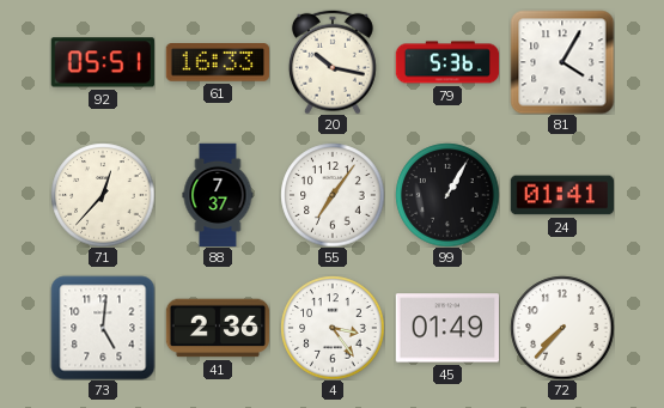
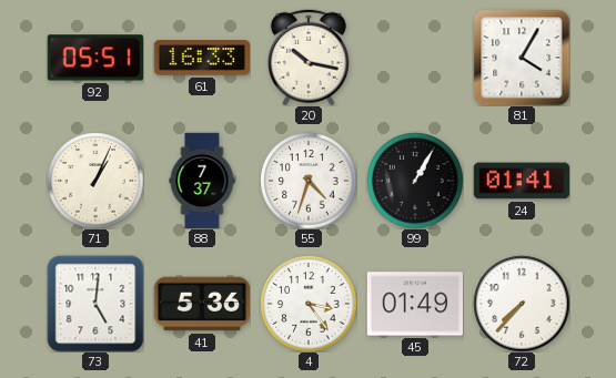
79: 5:36 -> none (447, 62)
71: 12:37 -> 1:04 (95, 181)
55: 7:06 -> 4:33 (309, 181)
41: 2:36 -> 5:36 (202, 304)
